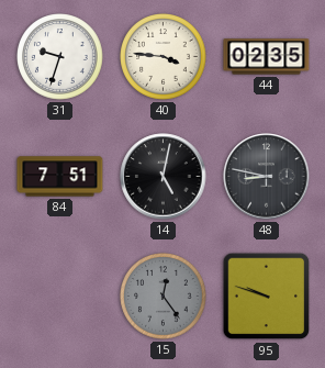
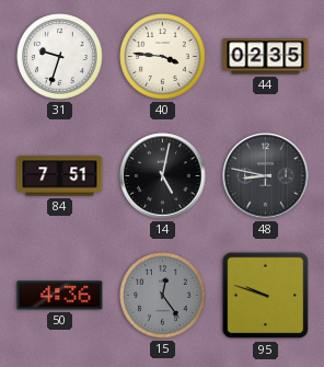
50: none -> 4:36 (60, 296)
